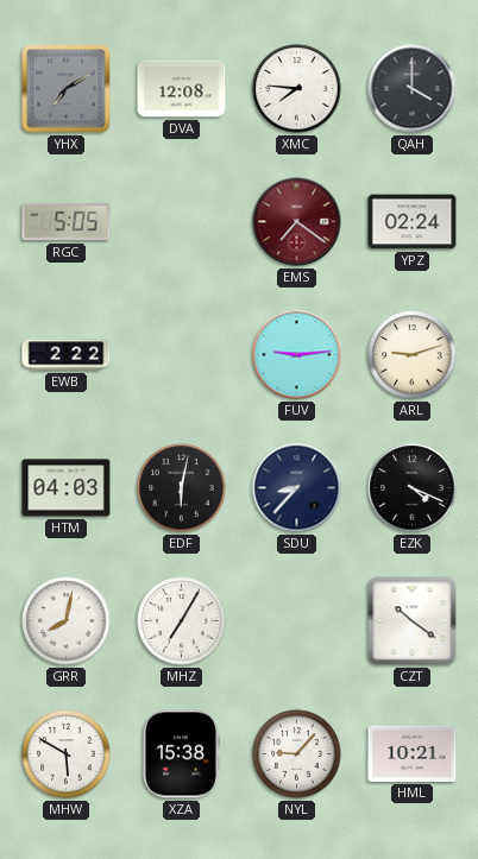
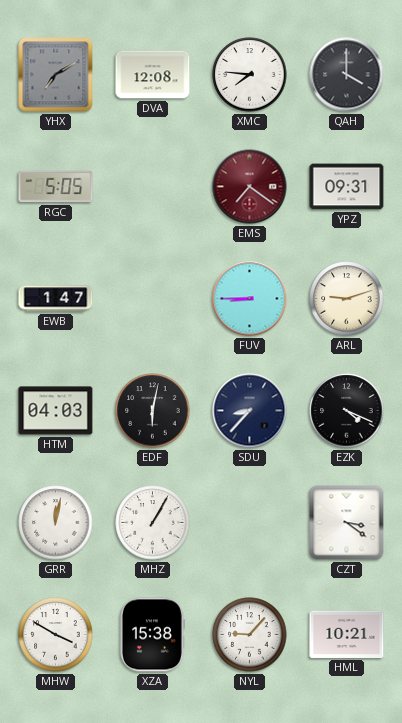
YPZ: 02:24 -> 09:31 (347, 187)
EWB: 2:22 -> 1:47 (56, 299)
FUV: 9:14 -> 8:45 (250, 299)
GRR: 8:02 -> 12:02 (56, 523)
MHZ: 7:05 -> 1:05 (153, 523)
CZT: 10:21 -> 3:21 (347, 523)
MHW: 5:50 -> 3:50 (56, 635)
